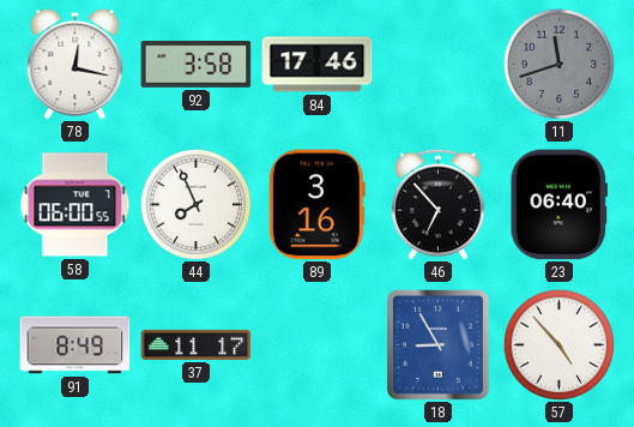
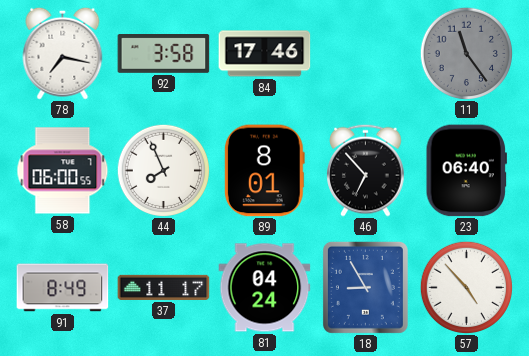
78: 12:17 -> 7:17 (63, 53)
11: 11:42 -> 11:24 (466, 53)
89: 3:16 -> 8:01 (264, 171)
81: none -> 04:24 (265, 288)
